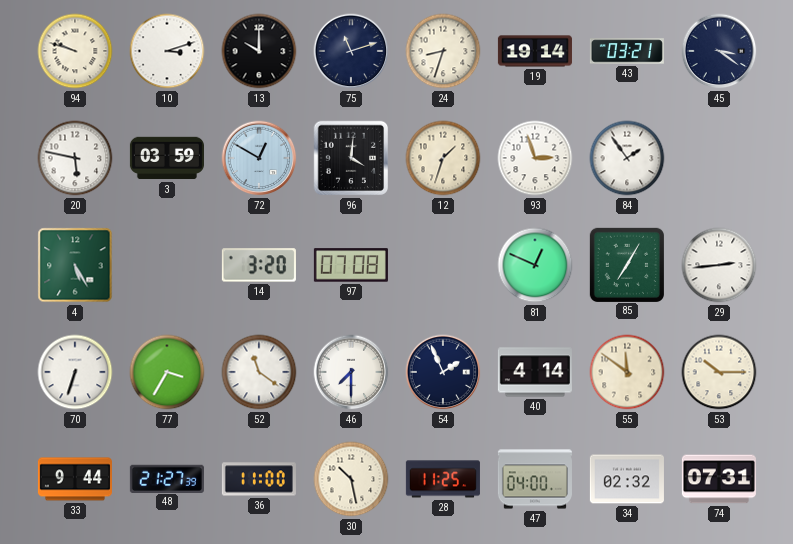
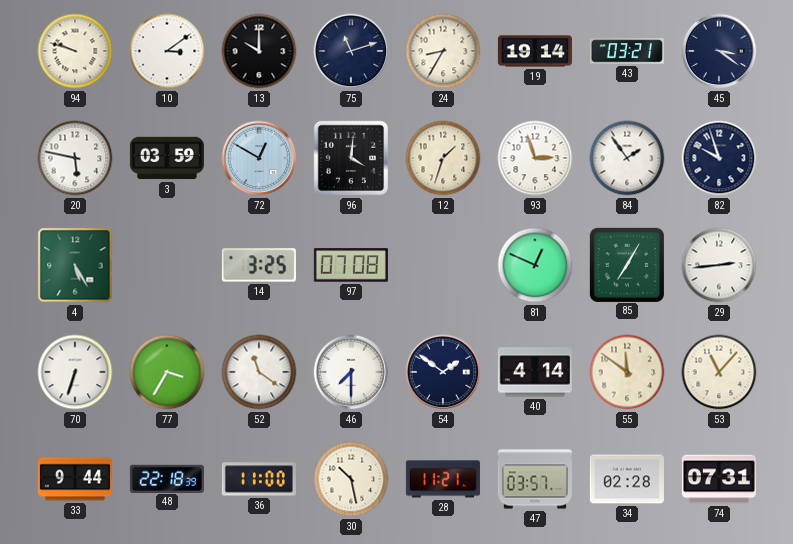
10: 3:12 -> 3:09 (167, 51)
24: 8:33 -> 8:35 (443, 51)
82: none -> 9:57 (719, 158)
14: 3:20 -> 3:25 (259, 265)
54: 1:56 -> 1:51 (443, 372)
53: 10:15 -> 11:07 (719, 372)
48: 21:27 -> 22:18 (167, 478)
28: 11:25 -> 11:21 (443, 479)
47: 04:00 -> 03:57 (535, 479)
34: 02:32 -> 02:28 (627, 479)
